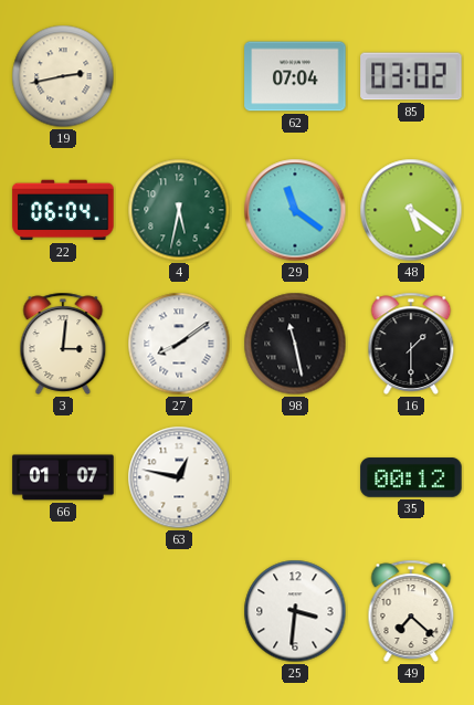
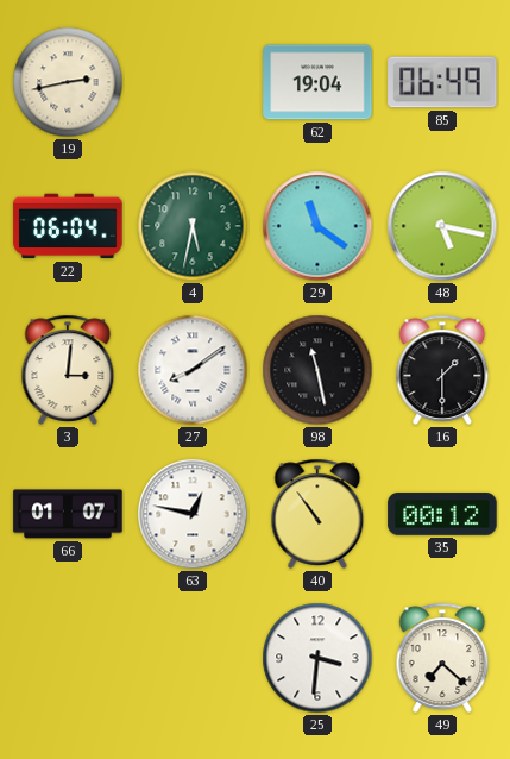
62: 07:04 -> 19:04 (317, 82)
85: 03:02 -> 06:49 (442, 82)
48: 5:21 -> 5:17 (442, 226)
40: none -> 10:54 (317, 514)
